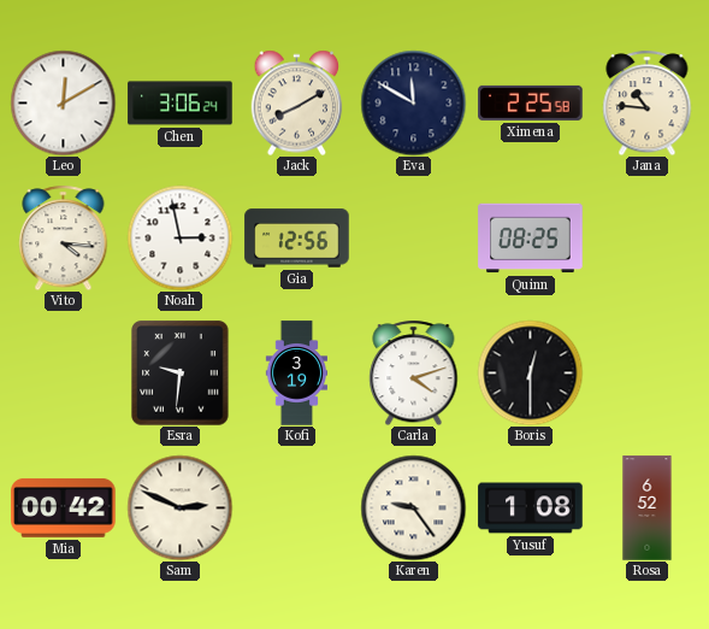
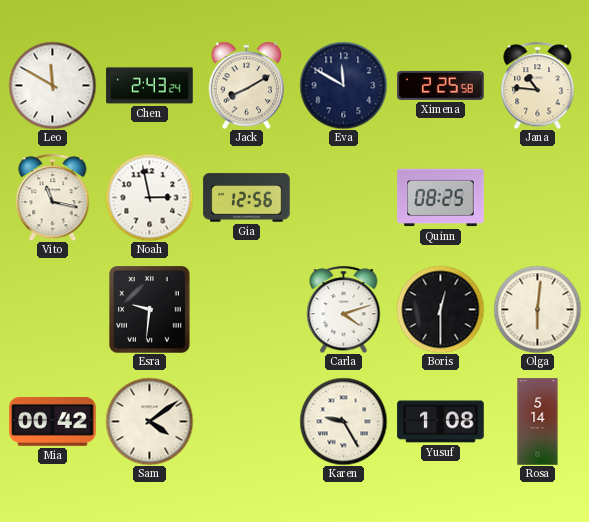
Leo: 12:10 -> 11:50 (52, 85)
Chen: 3:06 -> 2:43 (150, 86)
Vito: 4:16 -> 11:17 (53, 197)
Kofi: 3:19 -> none (296, 374)
Olga: none -> 6:01 (537, 309)
Sam: 2:49 -> 4:09 (149, 421)
Karen: 9:24 -> 9:25 (343, 421)
Rosa: 6:52 -> 5:14 (538, 422)
